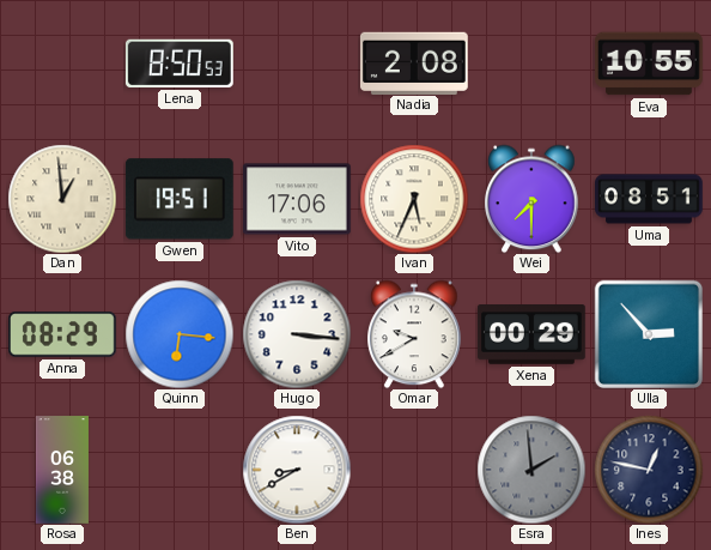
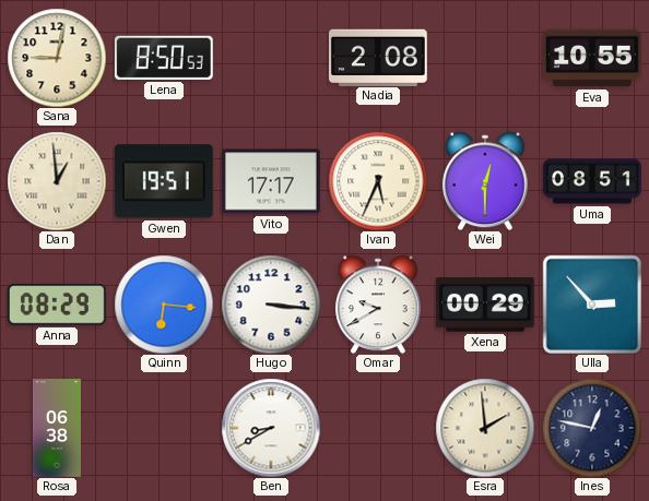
Sana: none -> 9:02 (57, 58)
Vito: 17:06 -> 17:17 (272, 181)
Wei: 7:30 -> 12:30 (485, 181)
Esra dial: grey -> cream (485, 428)
